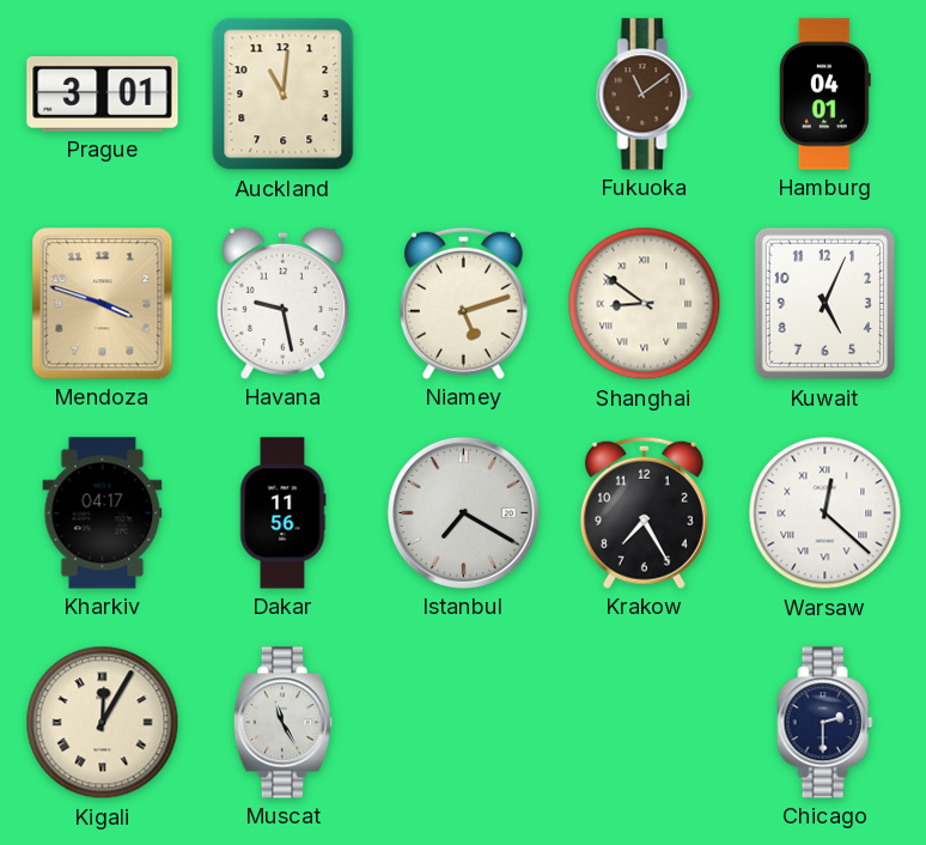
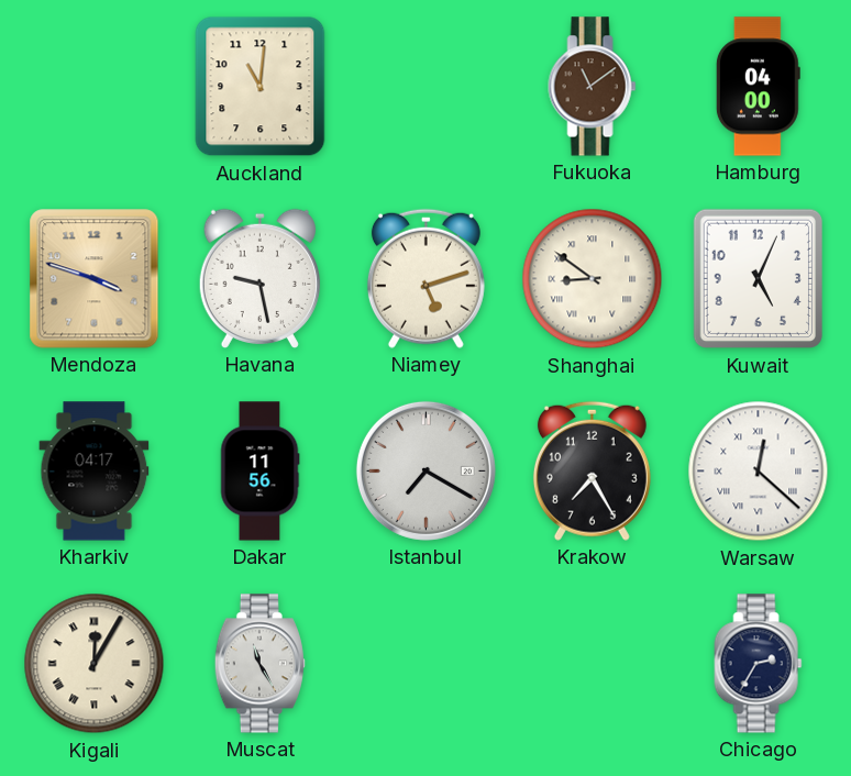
Prague: 3:01 -> none (103, 95)
Hamburg: 04:01 -> 04:00 (758, 87)
Chicago: 2:30 -> 2:35 (759, 664)
